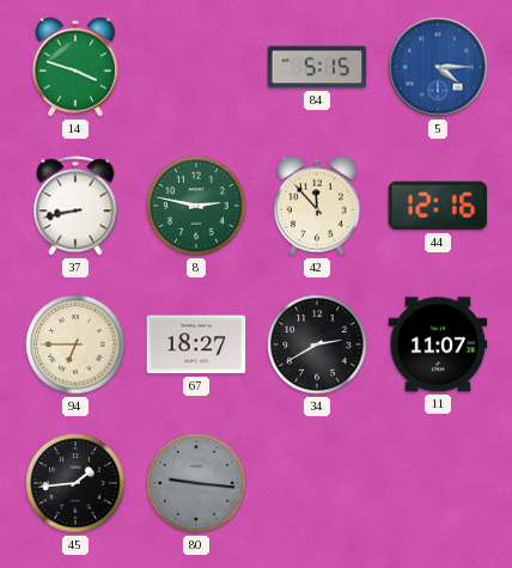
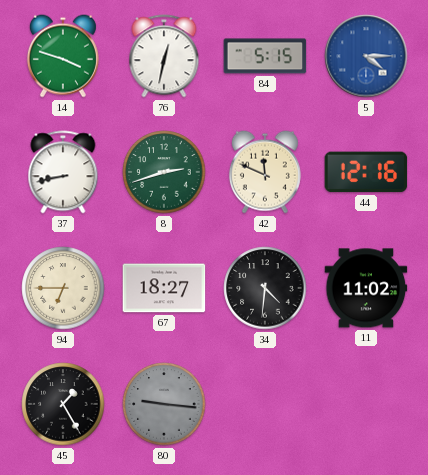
76: none -> 12:32 (164, 56)
8: 2:47 -> 2:42 (164, 172)
42: 11:53 -> 11:49 (265, 172)
34: 2:40 -> 4:31 (265, 288)
11: 11:07 -> 11:02 (366, 288)
45: 1:44 -> 1:25 (63, 404)
